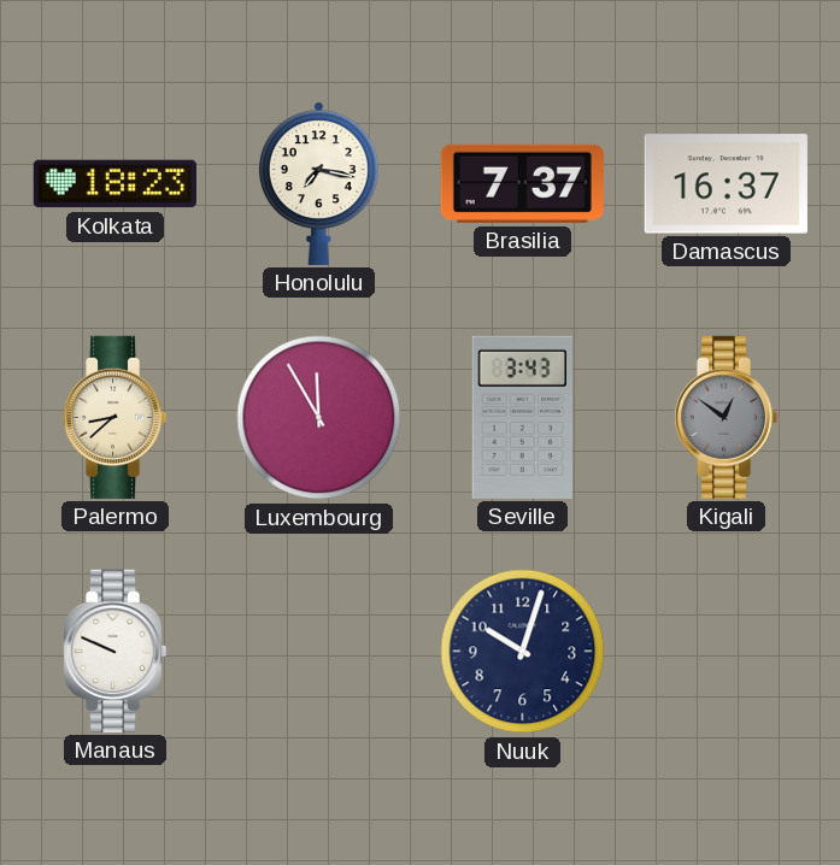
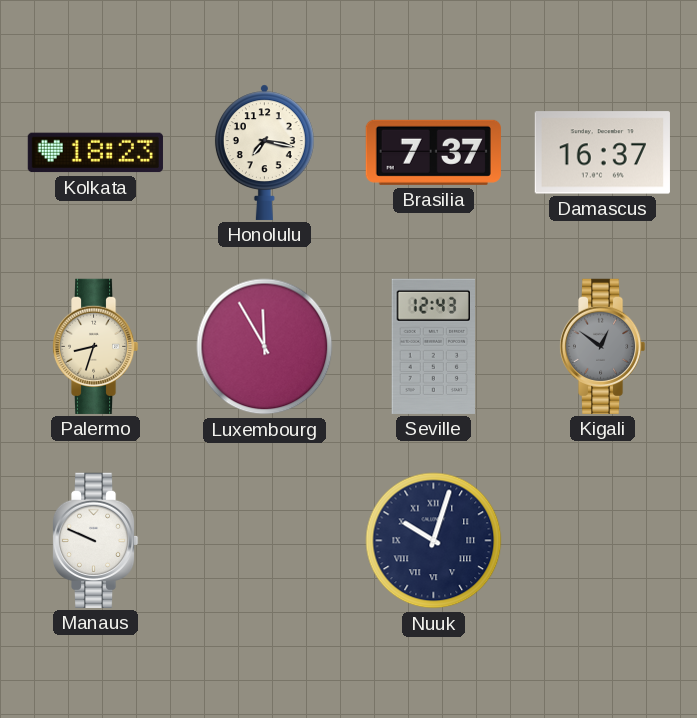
Palermo: 8:38 -> 8:33 (95, 346)
Seville: 3:43 -> 12:43 (433, 346)
Nuuk numerals: Arabic -> Roman (434, 541)
